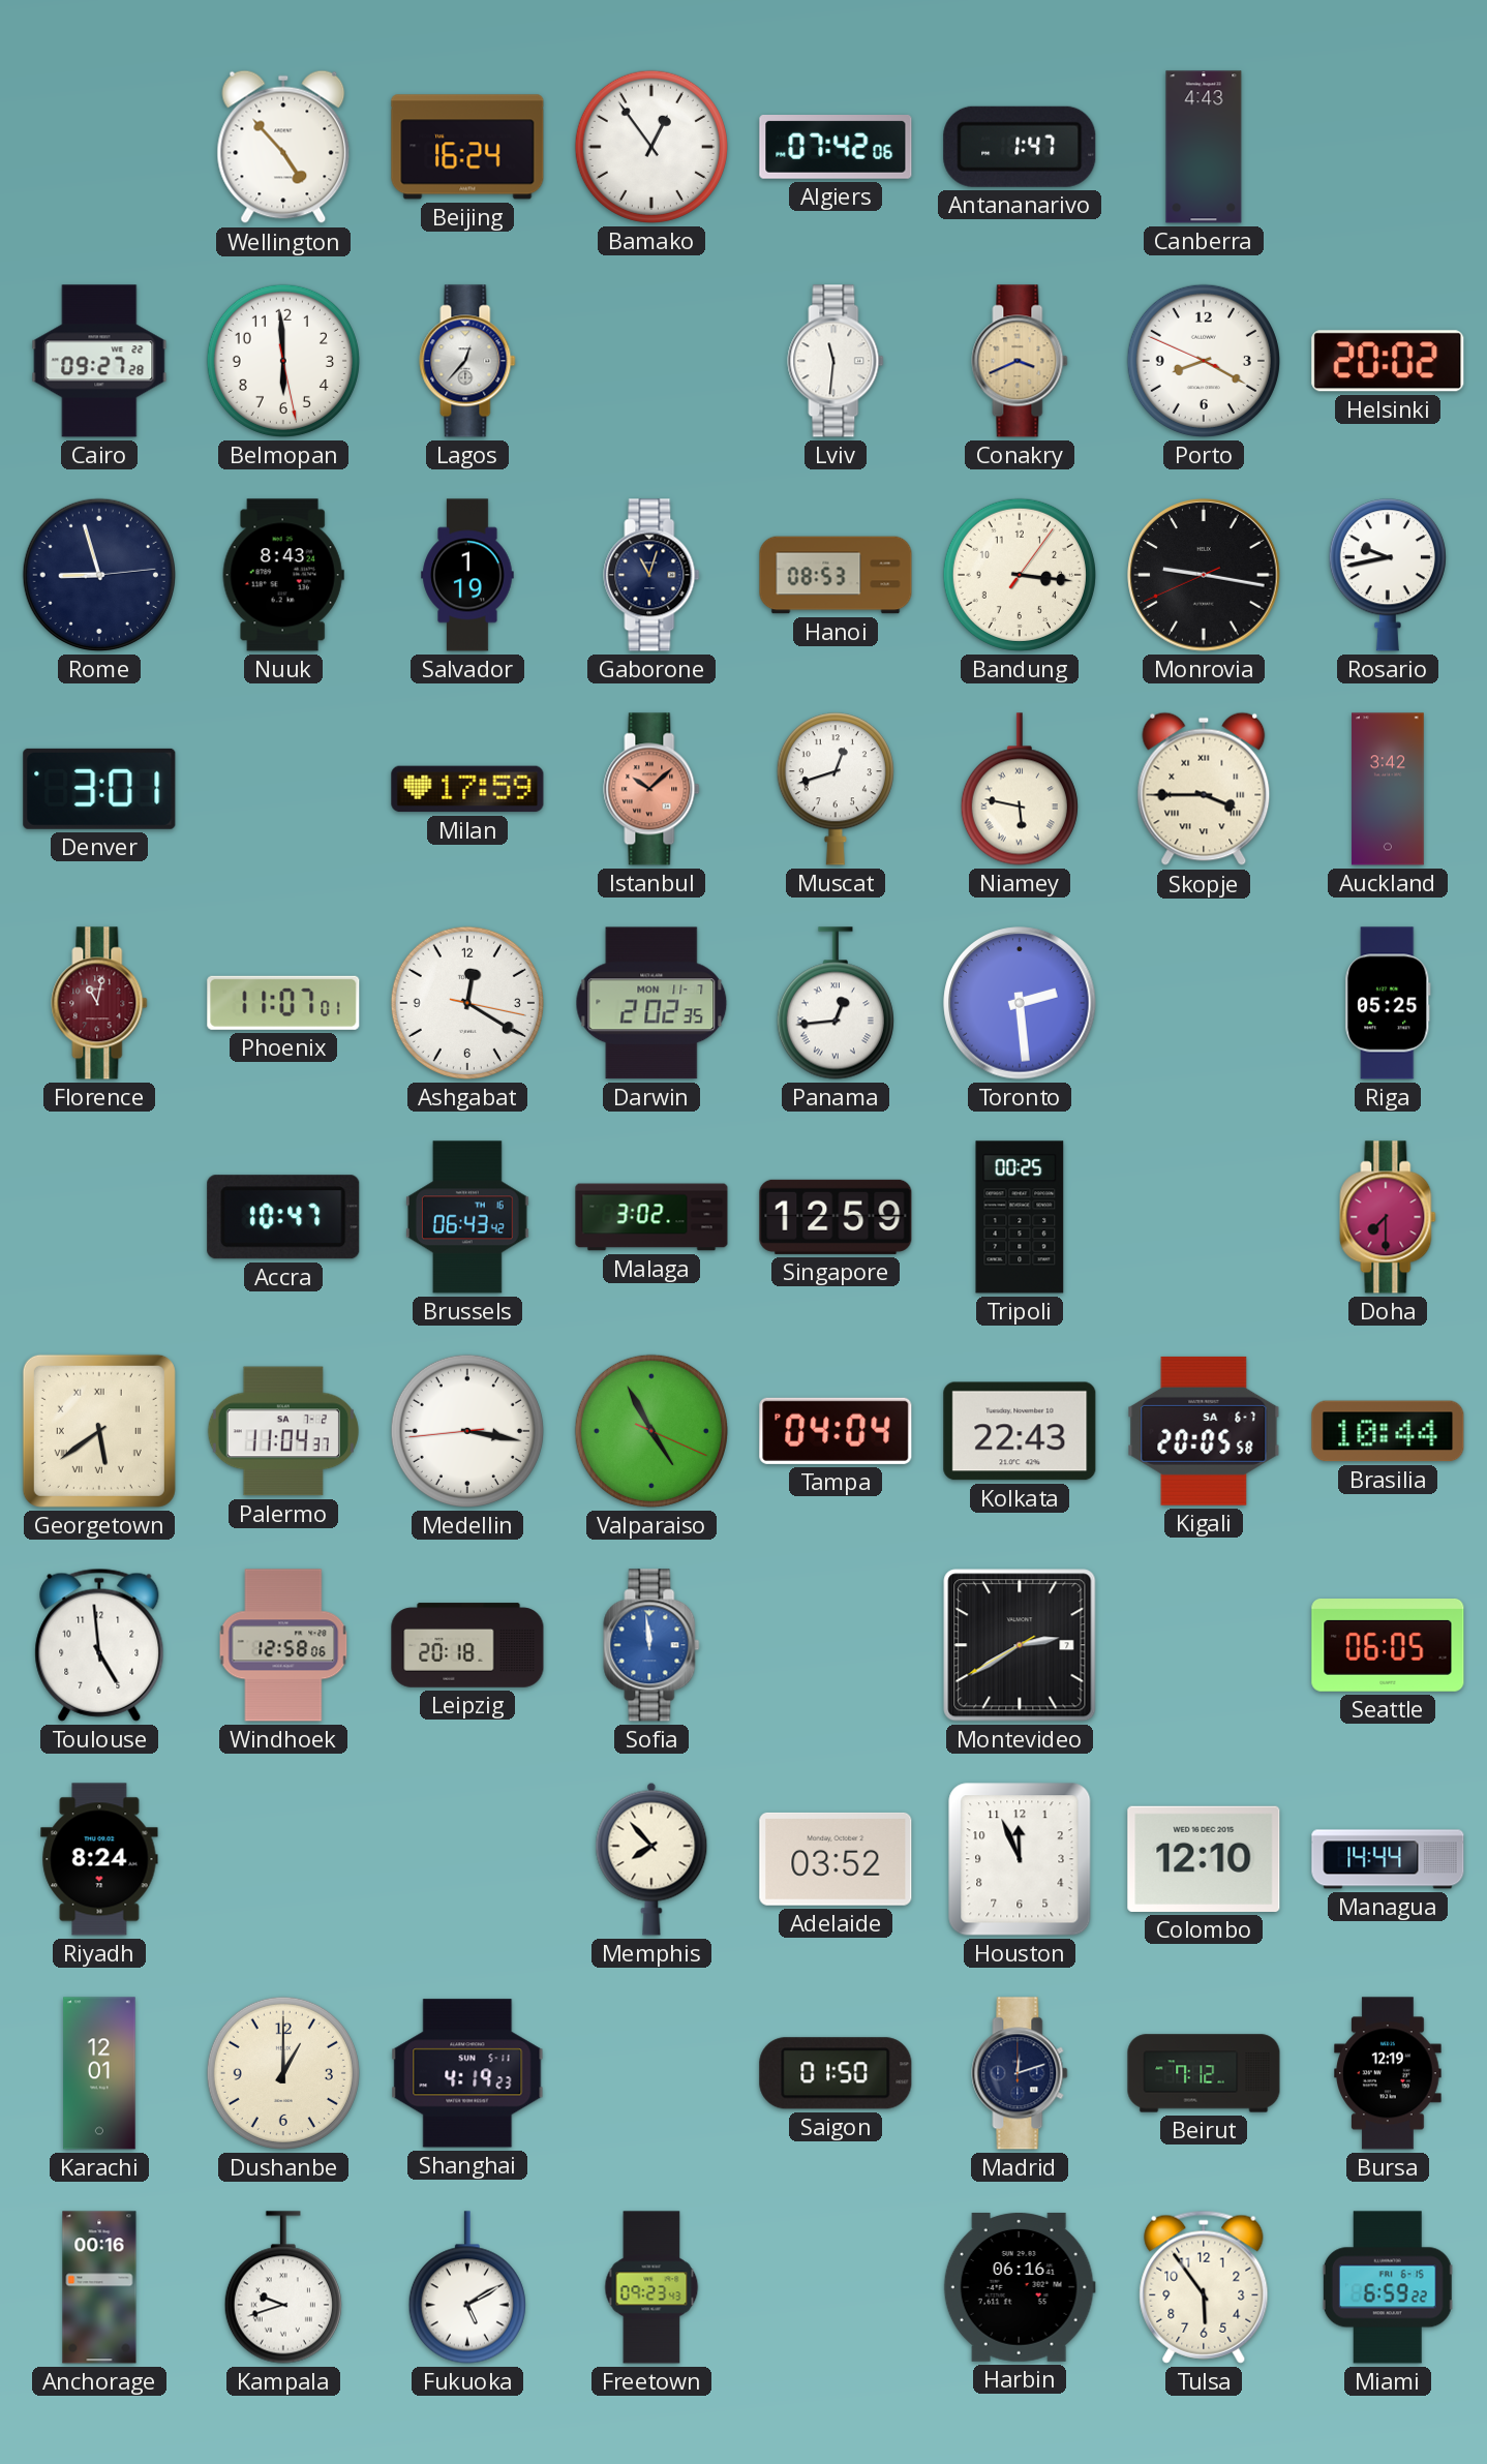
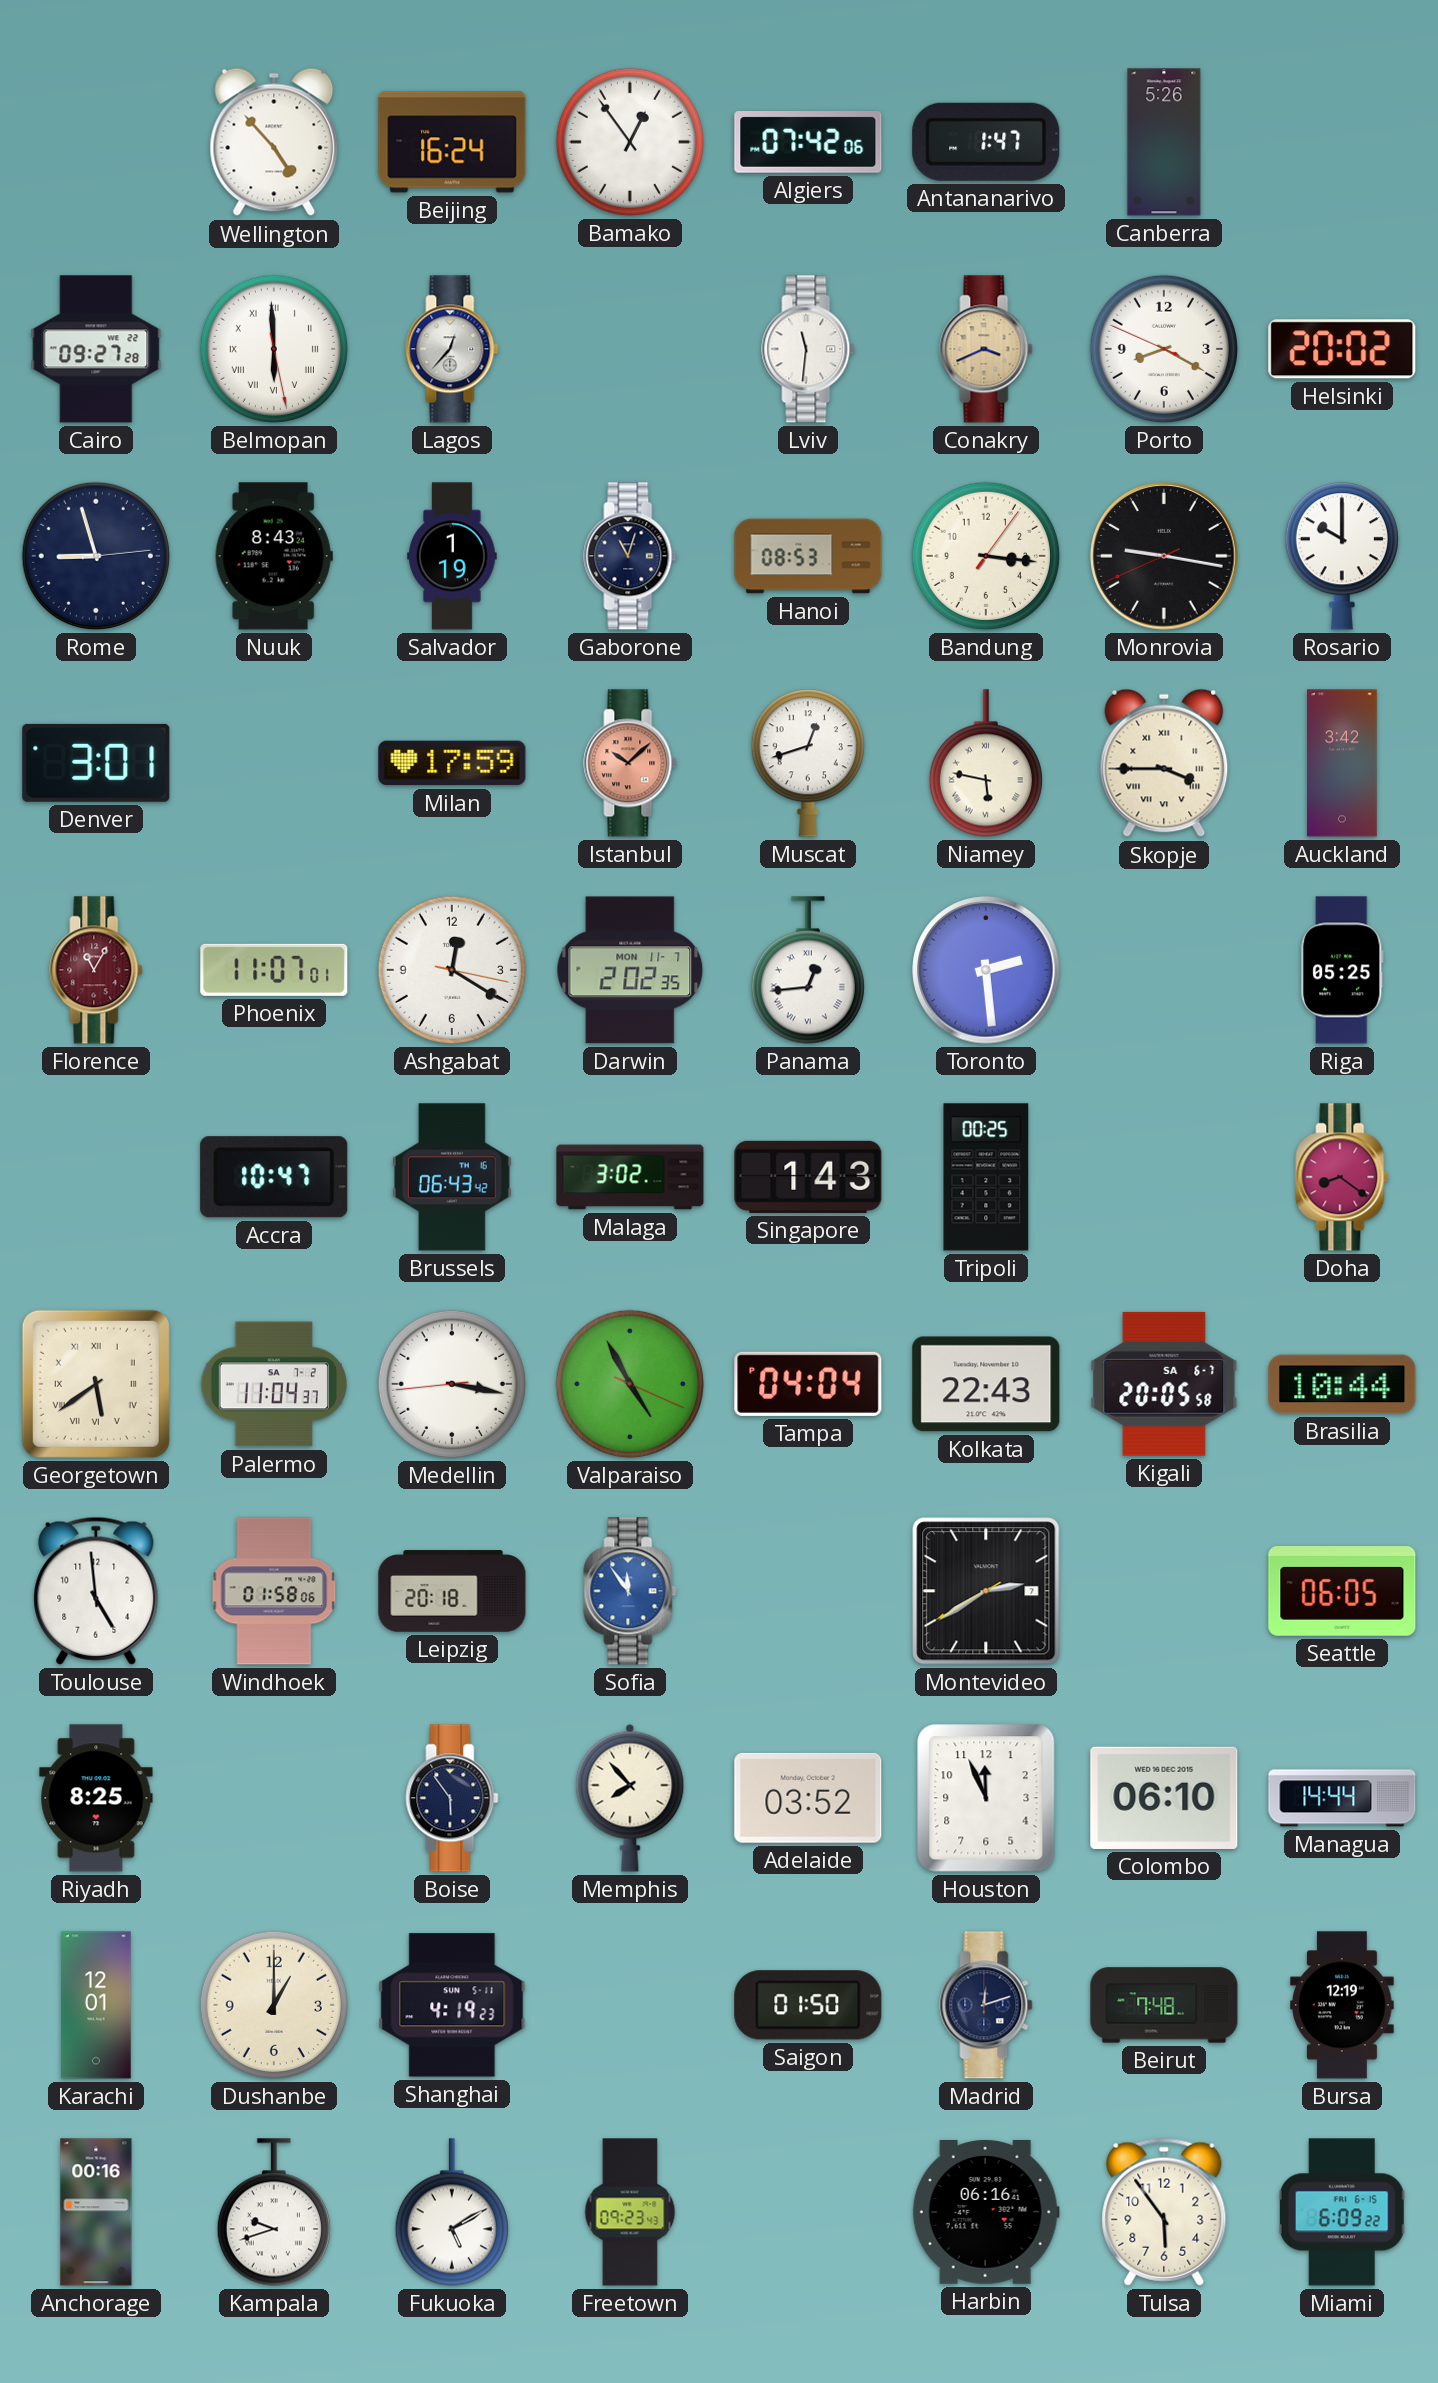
Canberra: 4:43 -> 5:26 (1164, 142)
Belmopan numerals: Arabic -> Roman (274, 349)
Rosario: 9:43 -> 10:00 (1342, 556)
Florence: 11:02 -> 11:05 (96, 970)
Singapore: 12:59 -> 1:43 (808, 1177)
Doha: 7:30 -> 8:21 (1342, 1177)
Windhoek: 12:58 -> 01:58 (274, 1591)
Sofia: 11:59 -> 11:54 (630, 1591)
Riyadh: 8:24 -> 8:25 (96, 1798)
Boise: none -> 5:54 (452, 1798)
Colombo: 12:10 -> 06:10 (1164, 1798)
Beirut: 7:12 -> 7:48 (1164, 2005)
Miami: 6:59 -> 6:09 (1342, 2212)
